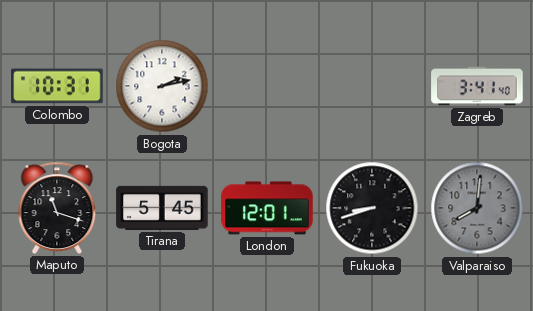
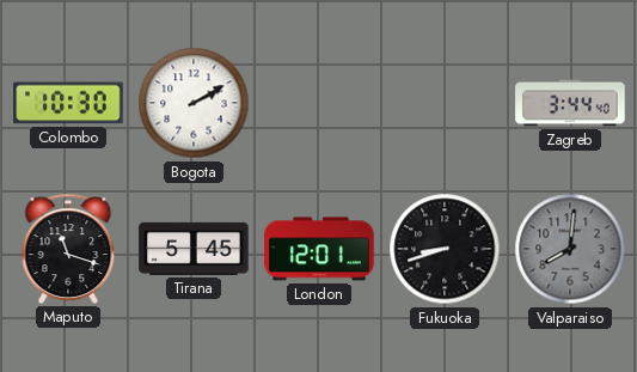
Colombo: 10:31 -> 10:30 (68, 103)
Bogota: 2:13 -> 2:10 (194, 103)
Zagreb: 3:41 -> 3:44 (570, 103)
